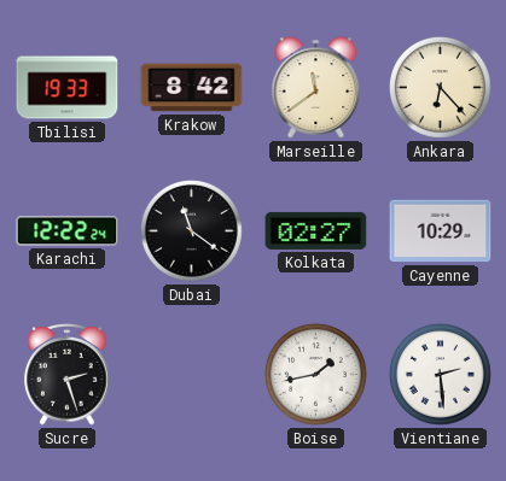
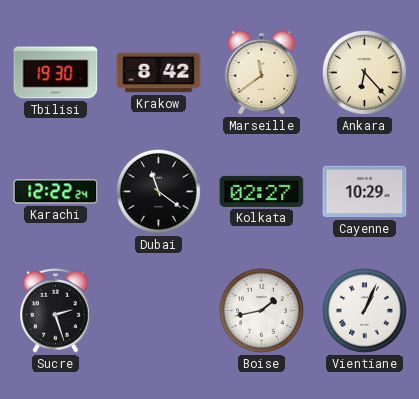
Tbilisi: 19:33 -> 19:30 (56, 73)
Vientiane: 2:29 -> 1:04 (365, 311)
